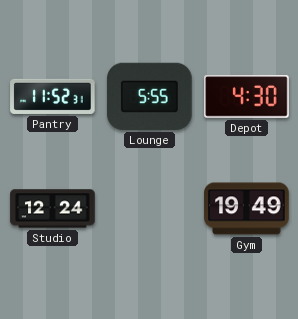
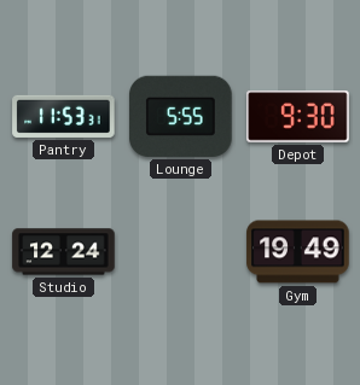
Pantry: 11:52 -> 11:53 (64, 116)
Depot: 4:30 -> 9:30 (298, 117)
